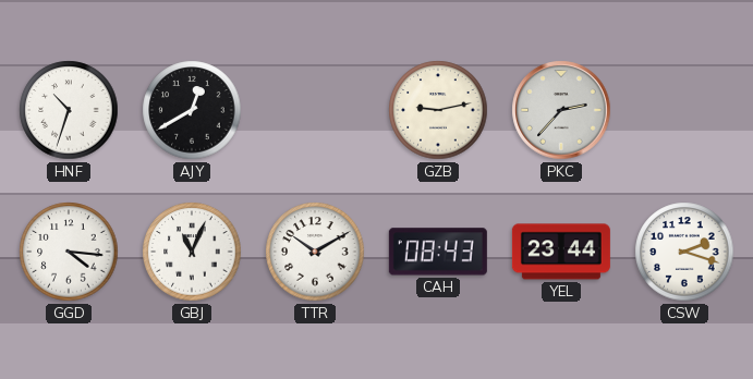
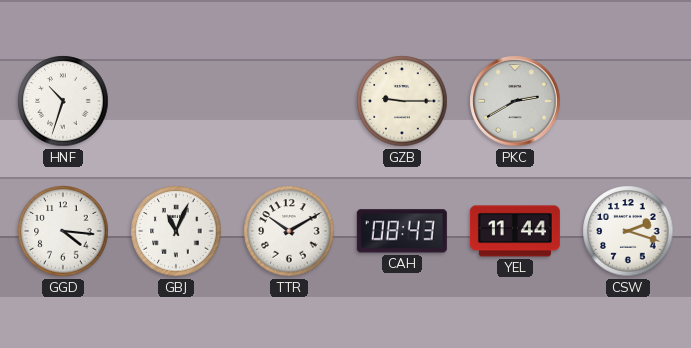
AJY: 12:40 -> none (192, 110)
GZB: 9:13 -> 9:15 (402, 101)
PKC: 2:37 -> 2:40 (515, 101)
YEL: 23:44 -> 11:44 (515, 231)
